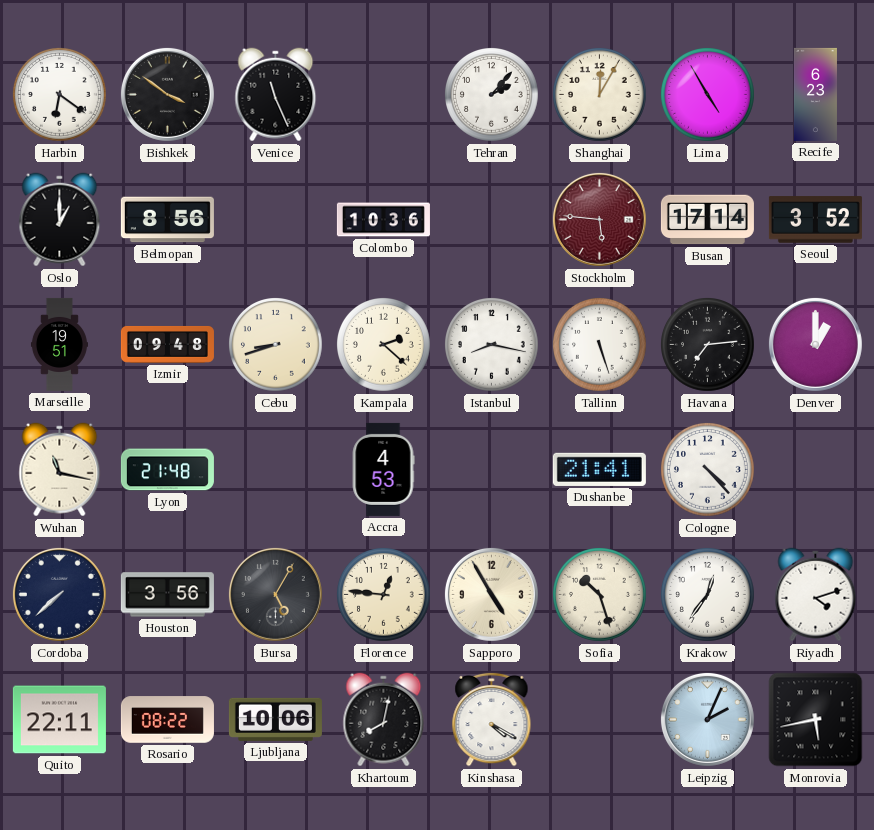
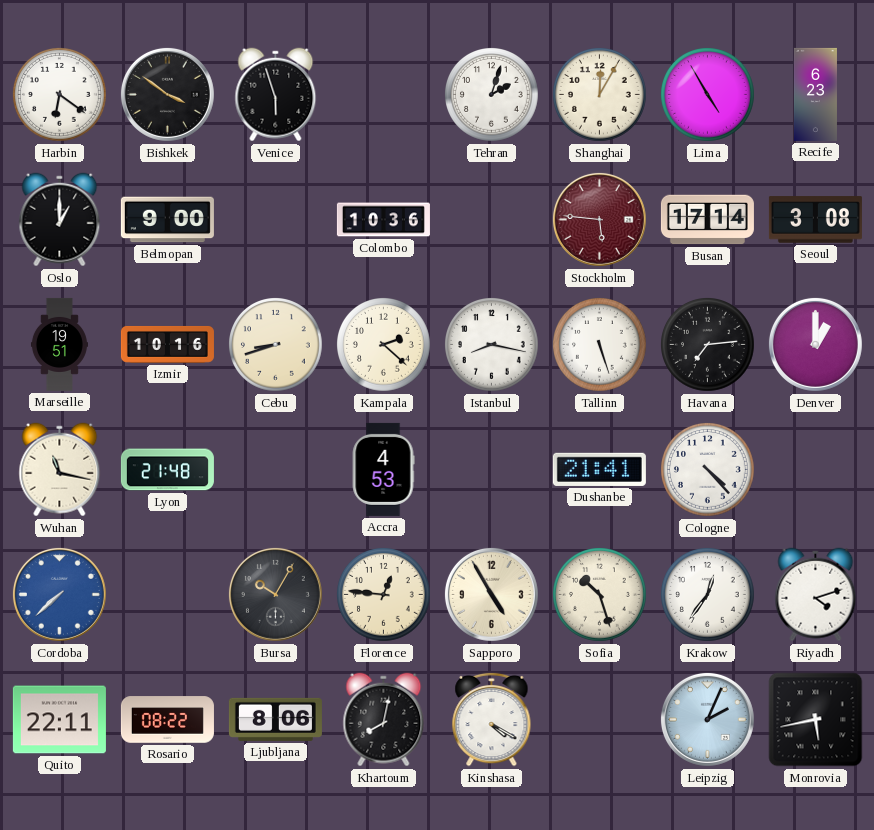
Venice: 11:26 -> 5:57 (276, 95)
Tehran: 2:07 -> 2:03 (492, 95)
Belmopan: 8:56 -> 9:00 (167, 220)
Seoul: 3:52 -> 3:08 (815, 220)
Izmir: 09:48 -> 10:16 (167, 344)
Cordoba dial: navy -> blue (59, 594)
Houston: 3:56 -> none (167, 595)
Bursa: 5:05 -> 10:05 (275, 594)
Ljubljana: 10:06 -> 8:06 (275, 719)
